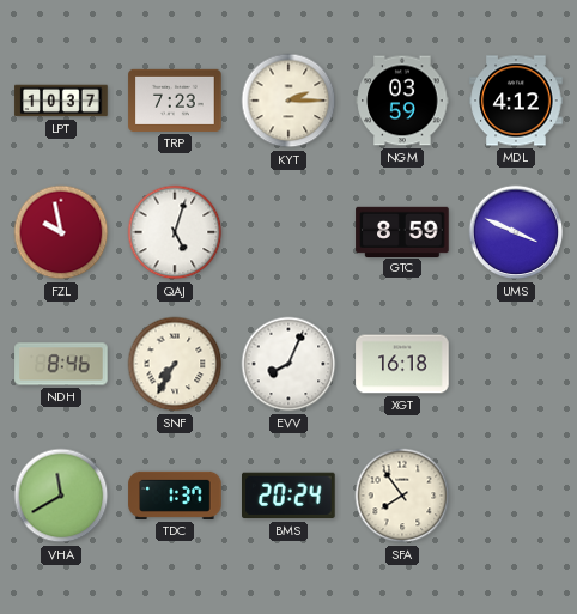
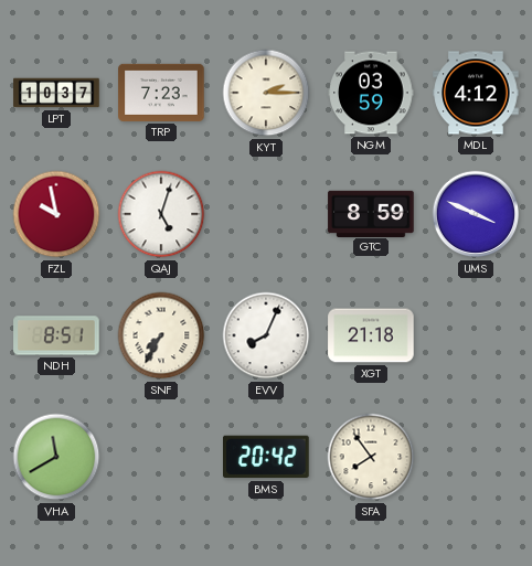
NDH: 8:46 -> 8:51 (56, 335)
XGT: 16:18 -> 21:18 (371, 335)
TDC: 1:37 -> none (175, 496)
BMS: 20:24 -> 20:42 (266, 457)
